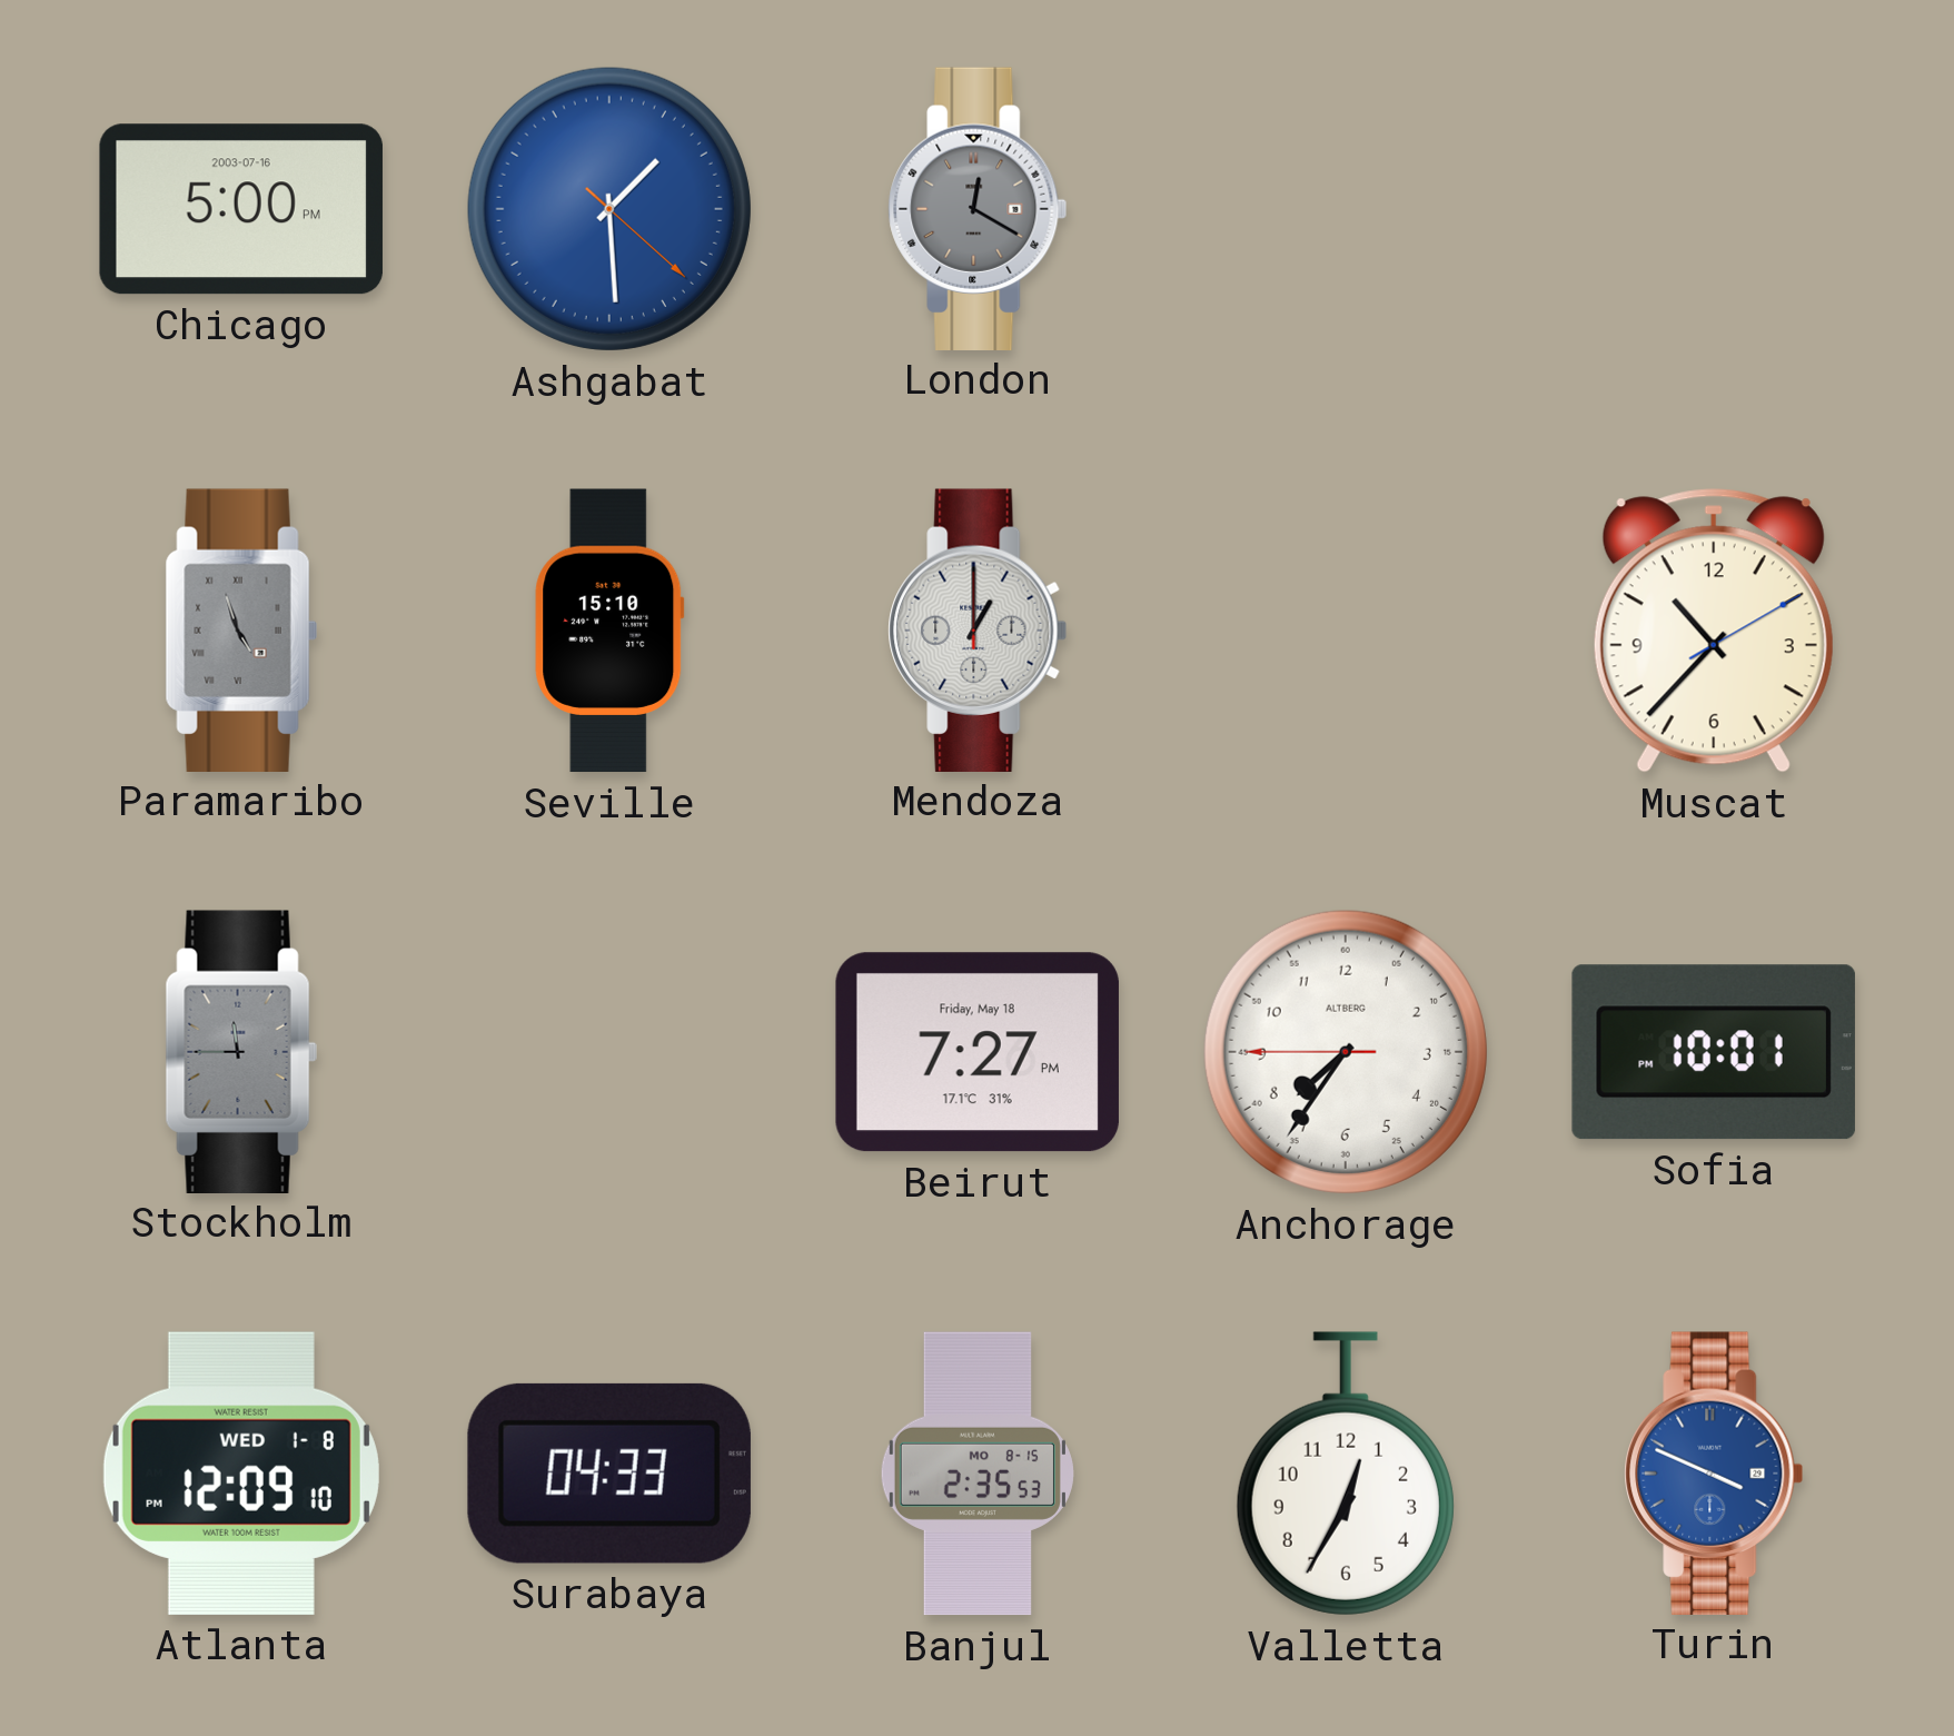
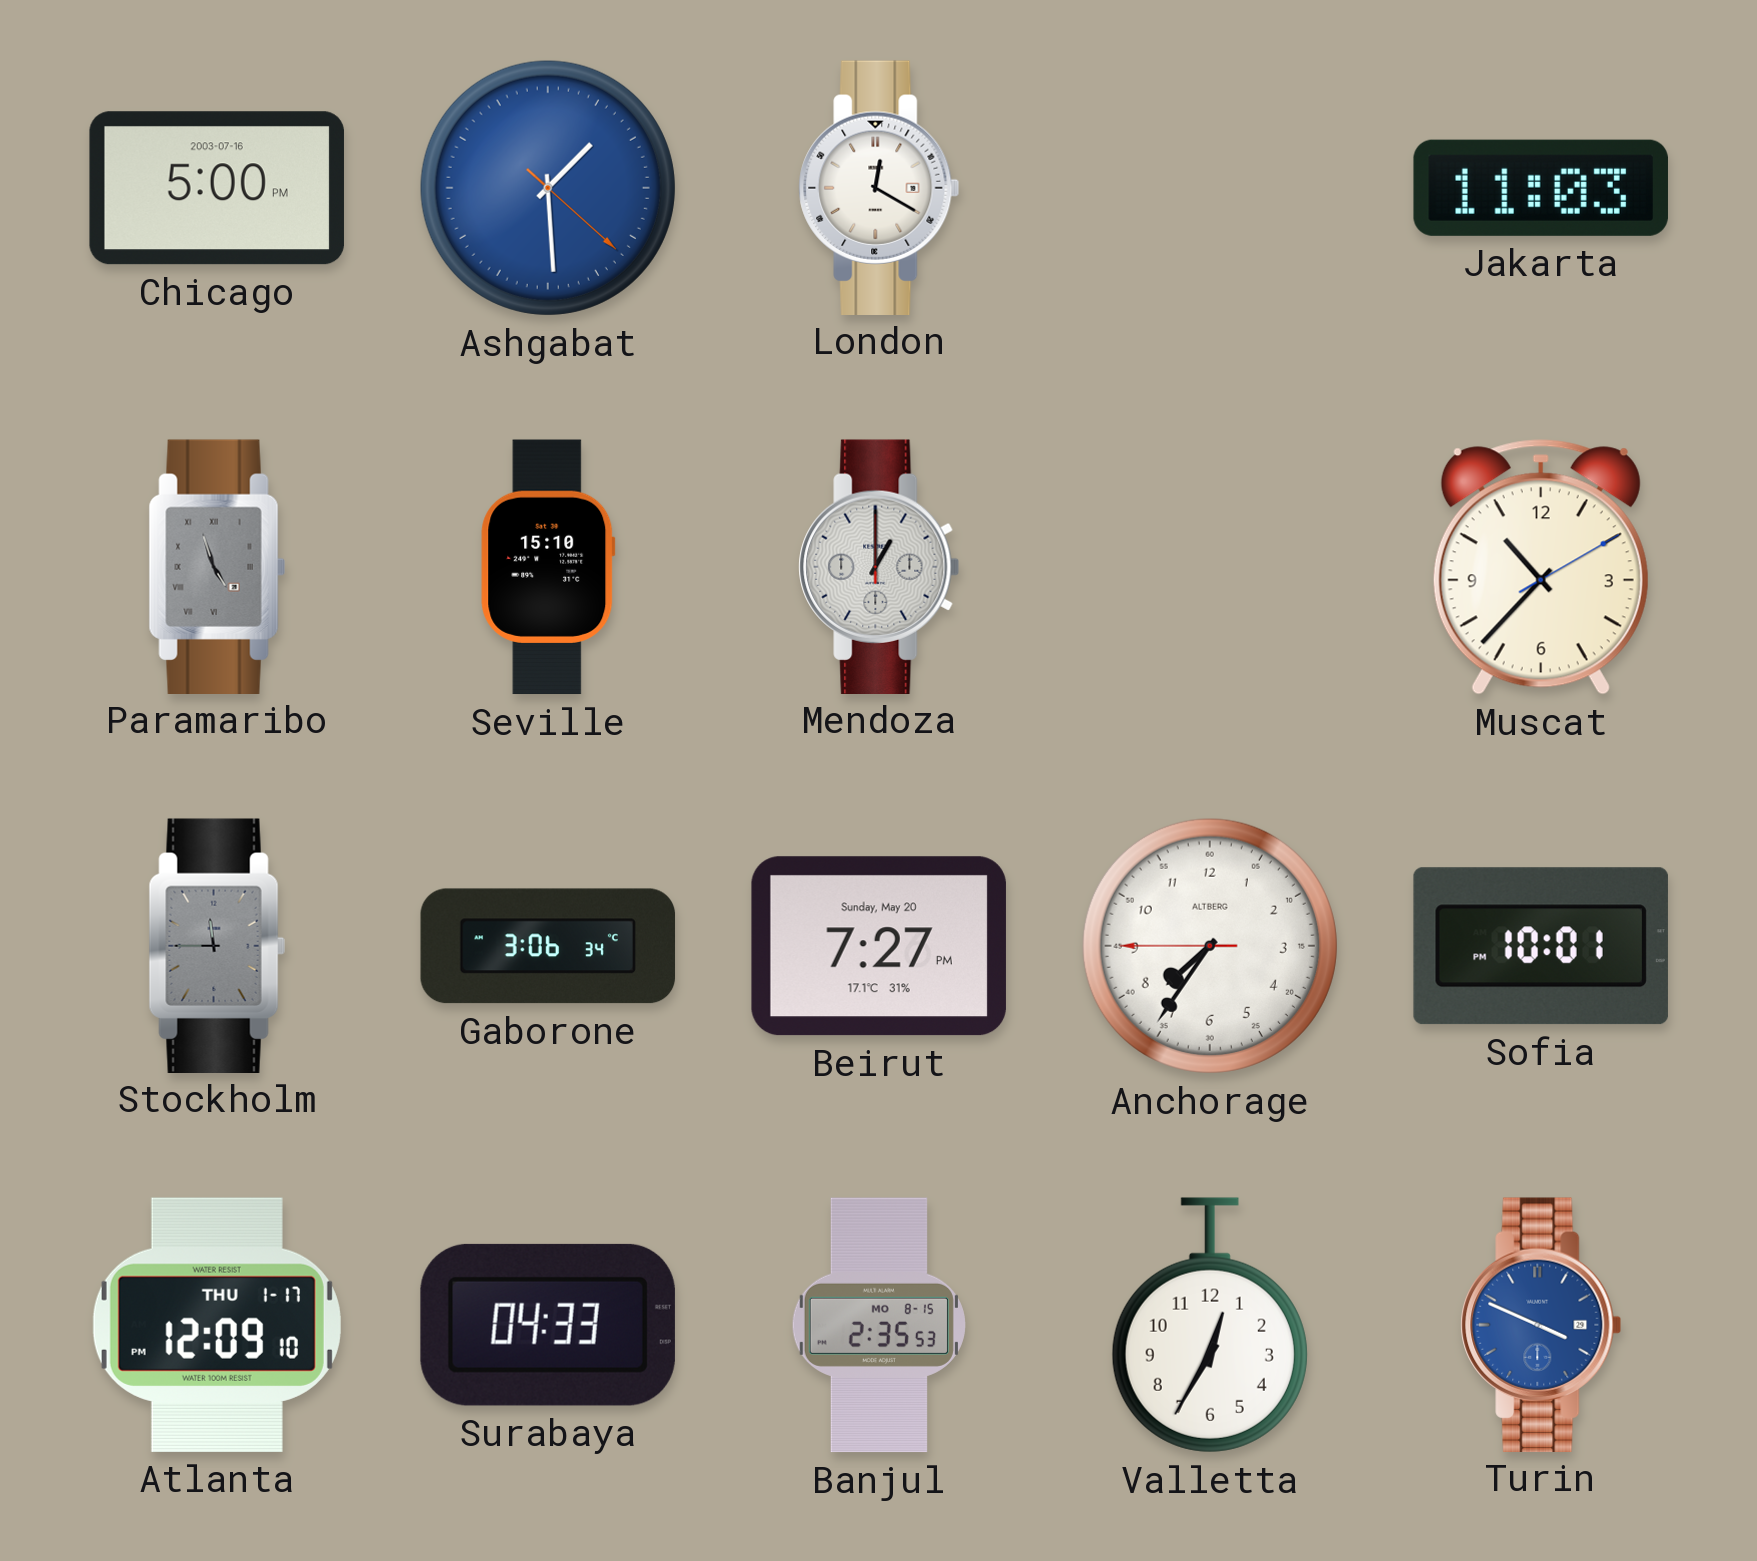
London dial: grey -> white (879, 187)
Jakarta: none -> 11:03 (1541, 188)
Gaborone: none -> 3:06 (548, 946)
Beirut date: Friday, May 18 -> Sunday, May 20 (879, 946)
Atlanta date: WED 1-8 -> THU 1-17 (217, 1325)
